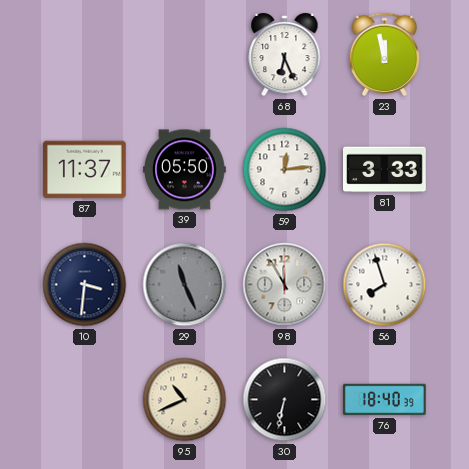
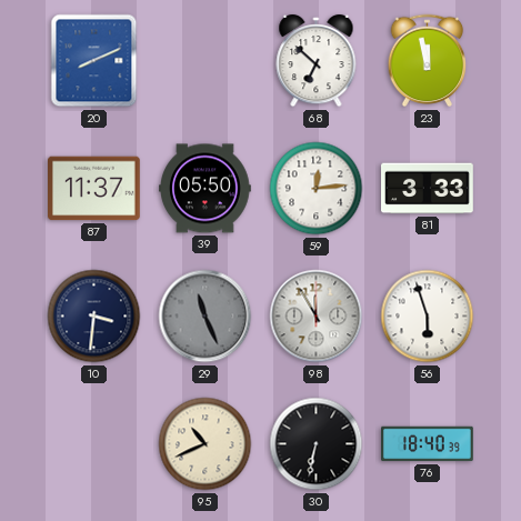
20: none -> 8:11 (94, 61)
68: 6:26 -> 6:52 (317, 61)
56: 7:57 -> 5:57 (428, 317)
